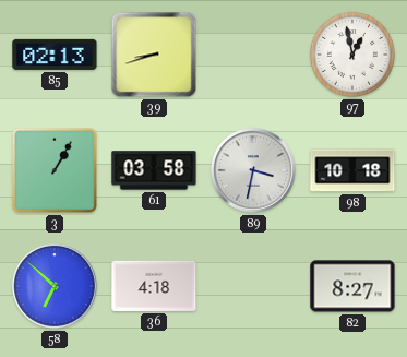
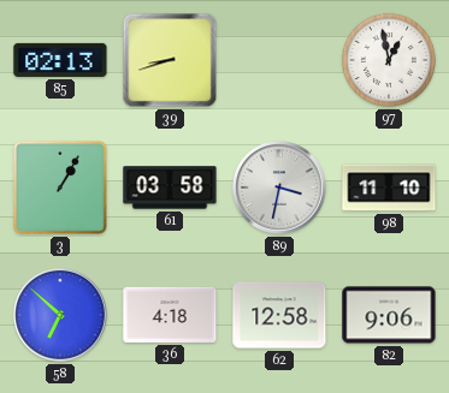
98: 10:18 -> 11:10 (389, 187)
62: none -> 12:58 (279, 315)
82: 8:27 -> 9:06 (389, 315)
